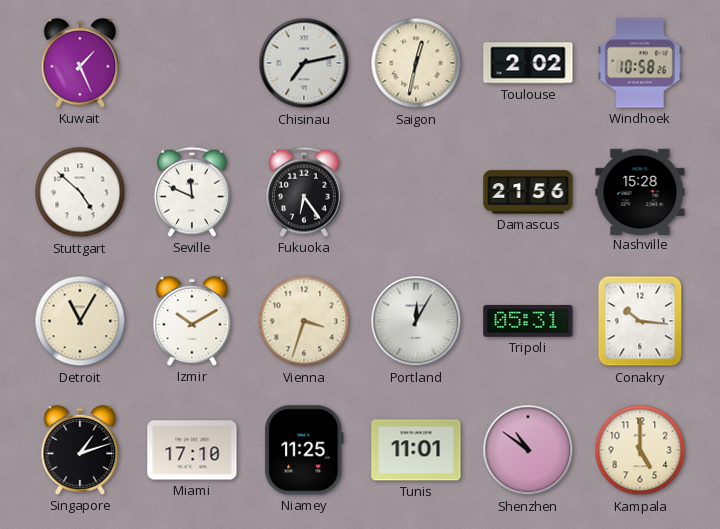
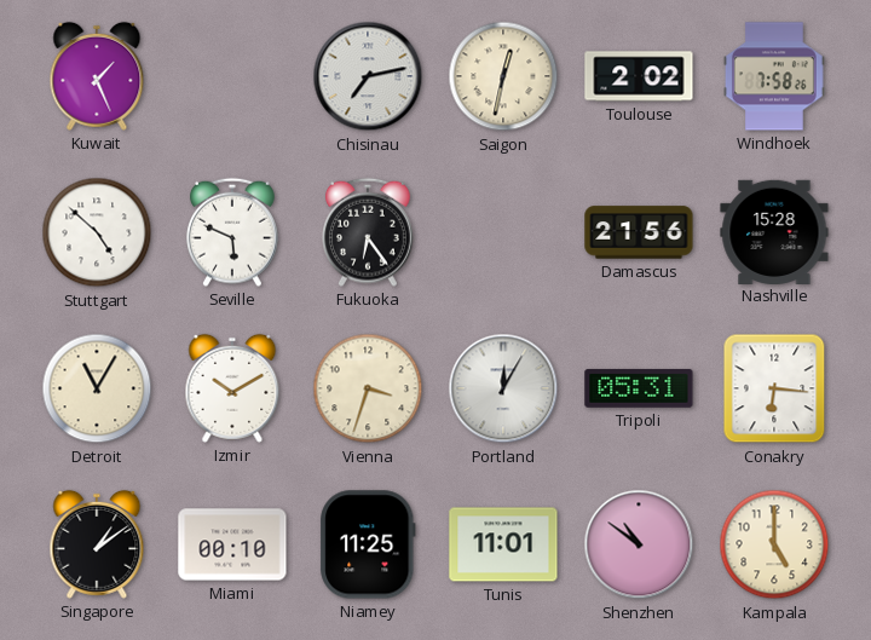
Windhoek: 10:58 -> 7:58 (774, 76)
Seville: 11:49 -> 5:49 (233, 232)
Conakry: 10:16 -> 6:16 (774, 388)
Singapore: 1:12 -> 1:09 (97, 544)
Miami: 17:10 -> 00:10 (232, 544)
